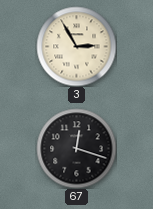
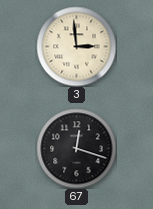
3: 2:55 -> 2:59 (76, 46)
